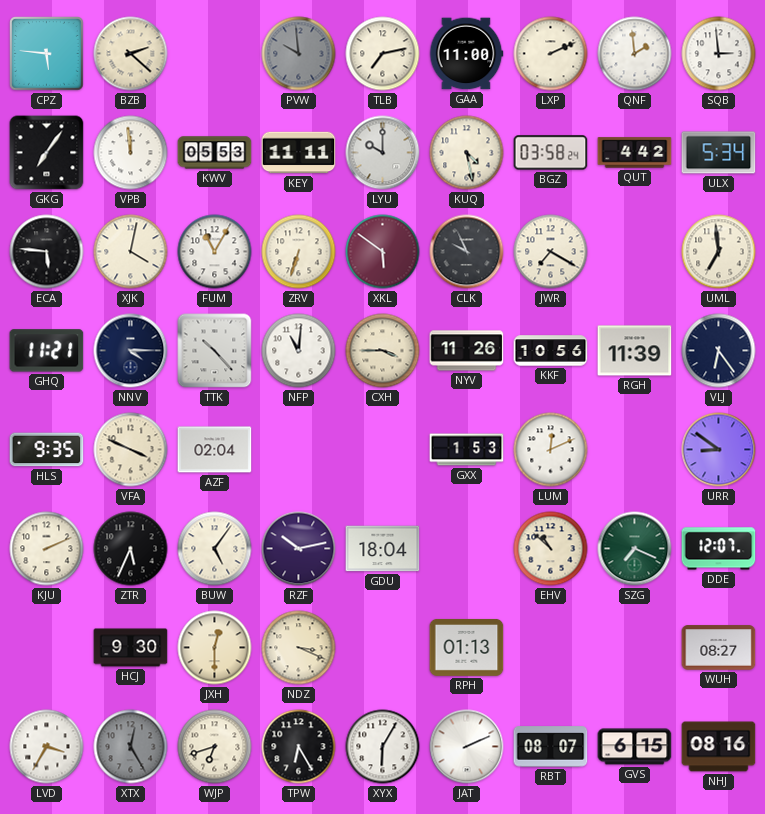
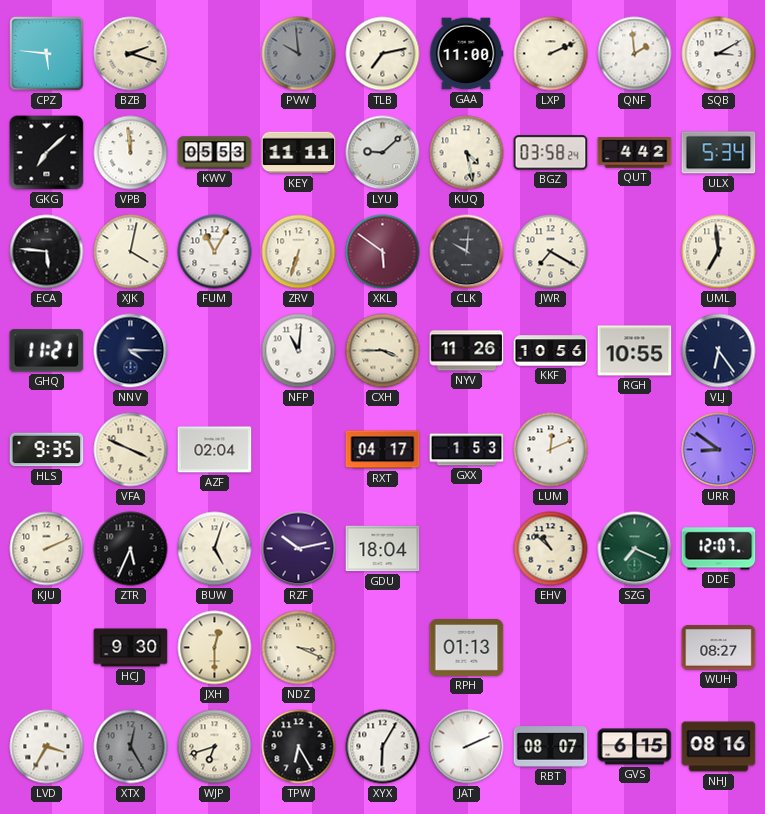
BZB: 2:22 -> 2:18 (131, 54)
SQB: 2:59 -> 3:10 (719, 54)
GKG: 7:06 -> 7:08 (47, 153)
LYU: 10:00 -> 9:08 (383, 153)
CLK: 9:56 -> 10:01 (467, 252)
TTK: 10:23 -> none (215, 351)
RGH: 11:39 -> 10:55 (635, 351)
RXT: none -> 04:17 (383, 450)
BUW: 5:06 -> 5:03 (215, 549)
